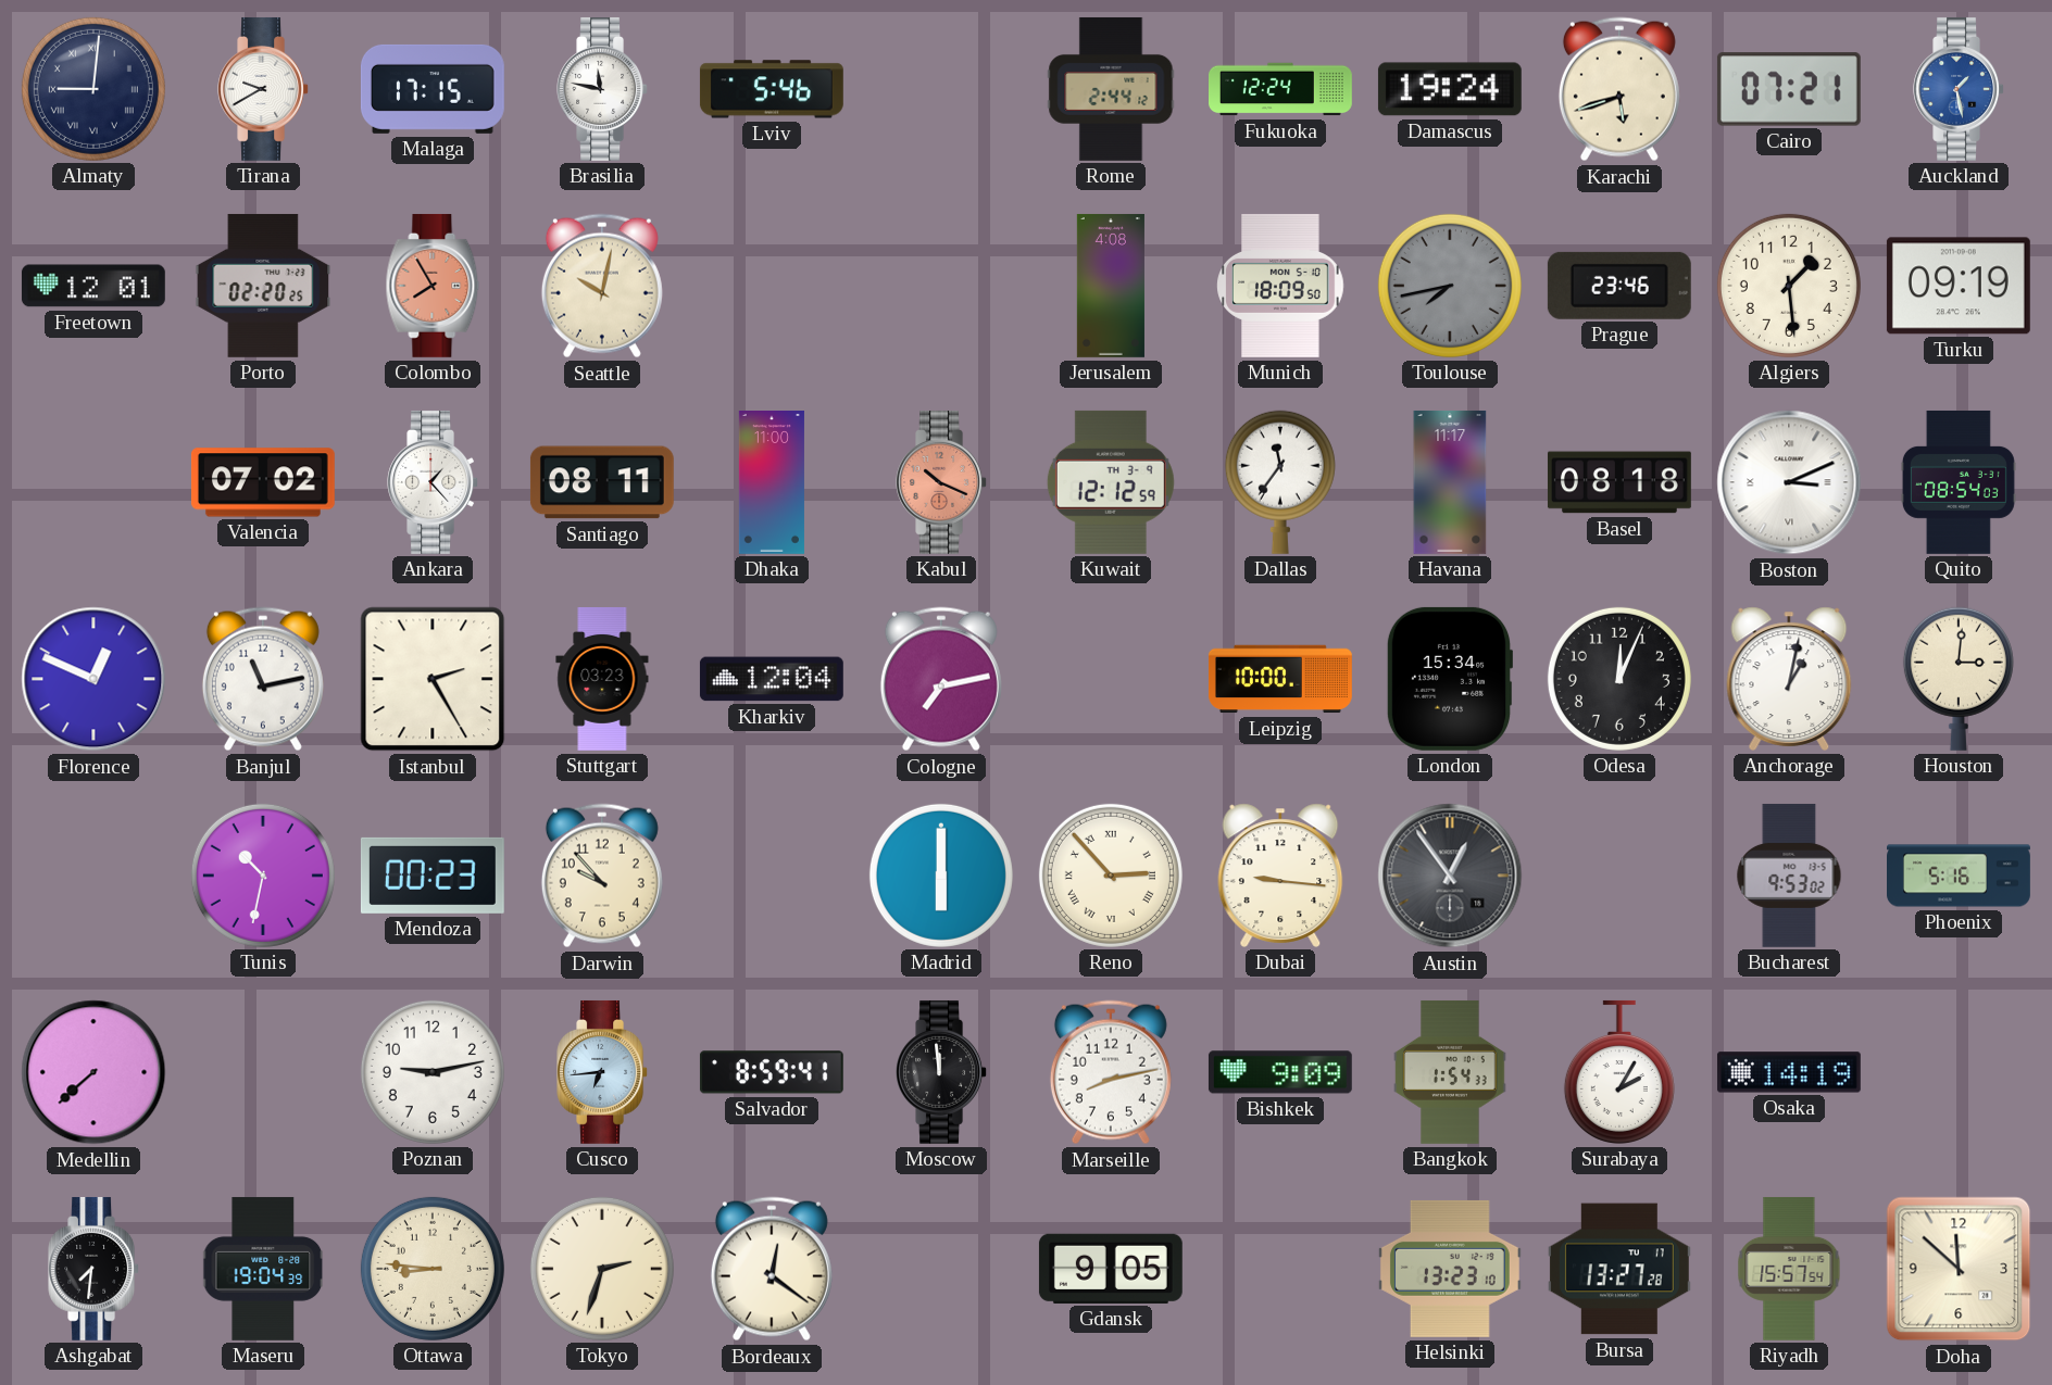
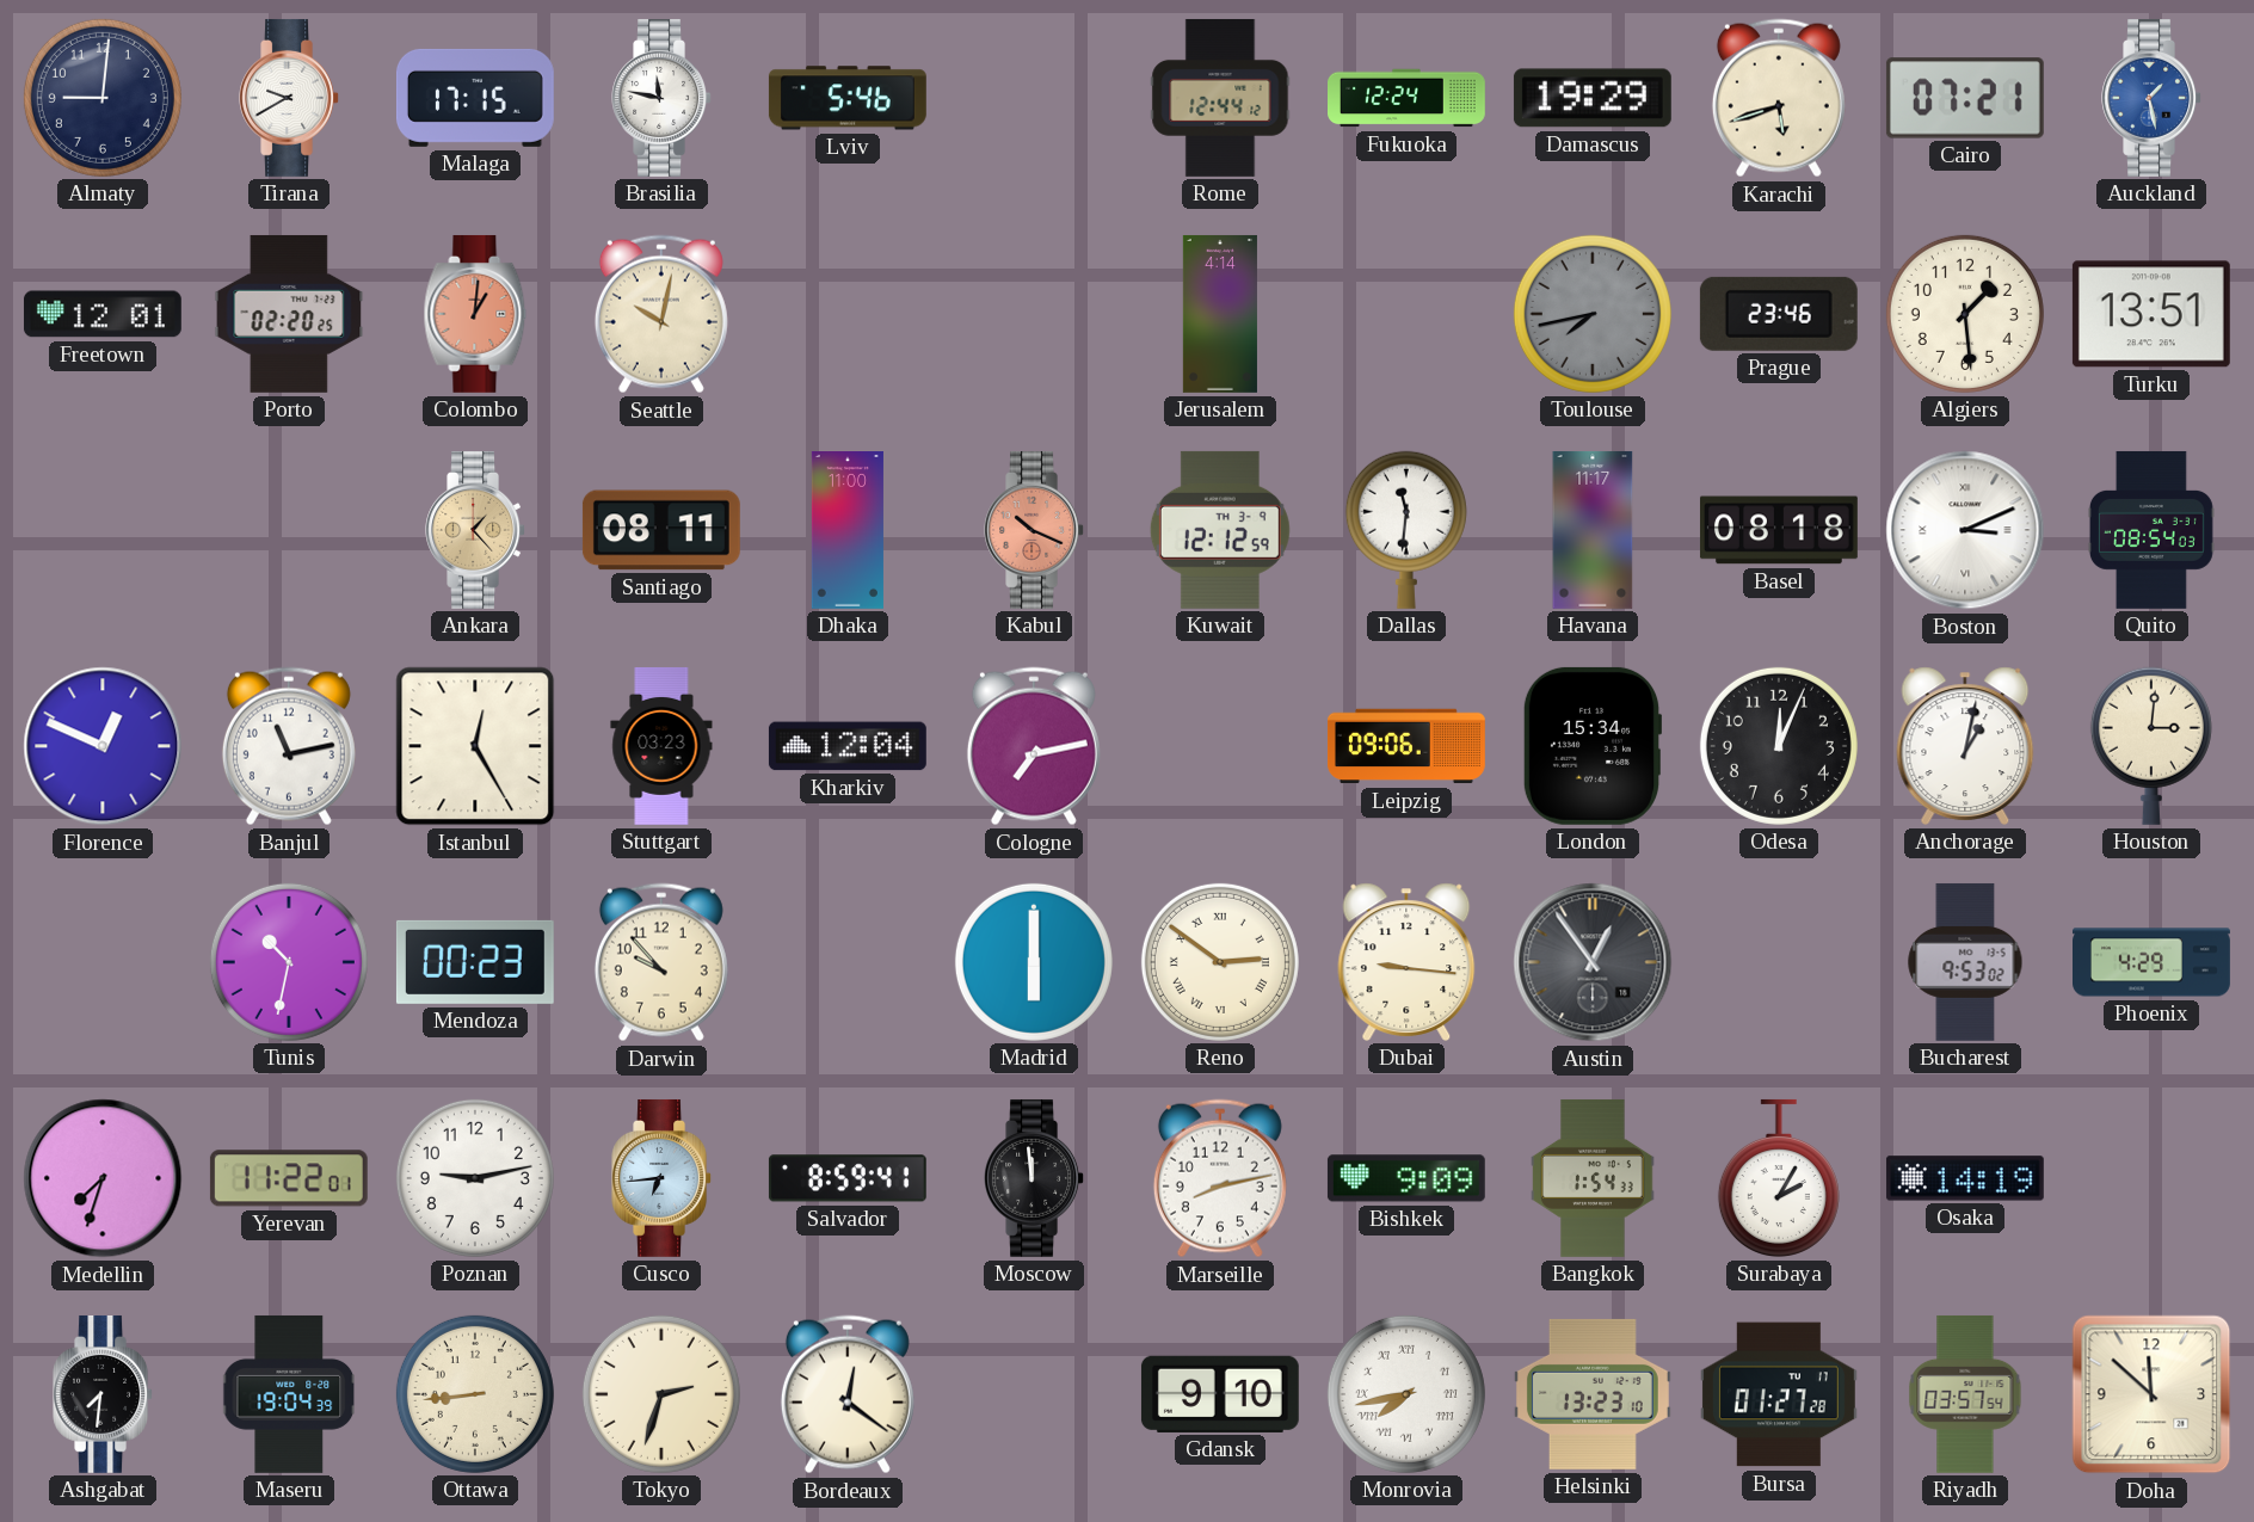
Almaty numerals: Roman -> Arabic (103, 98)
Rome: 2:44 -> 12:44 (1220, 98)
Damascus: 19:24 -> 19:29 (1593, 98)
Colombo: 7:55 -> 1:01 (475, 314)
Jerusalem: 4:08 -> 4:14 (1220, 314)
Munich: 18:09 -> none (1280, 286)
Turku: 09:19 -> 13:51 (2151, 314)
Valencia: 07:02 -> none (263, 482)
Ankara dial: white -> champagne (475, 530)
Dallas: 11:36 -> 11:31 (1406, 530)
Istanbul: 2:25 -> 12:25 (475, 746)
Leipzig: 10:00 -> 09:06 (1406, 746)
Reno: 2:53 -> 2:51 (1220, 962)
Phoenix: 5:16 -> 4:29 (2153, 962)
Medellin: 7:38 -> 7:33 (103, 1178)
Yerevan: none -> 11:22 (289, 1178)
Ottawa: 8:46 -> 8:44 (475, 1394)
Gdansk: 9:05 -> 9:10 (1220, 1394)
Monrovia: none -> 7:43 (1406, 1394)
Bursa: 13:27 -> 01:27 (1779, 1394)
Riyadh: 15:57 -> 03:57 (1965, 1394)
